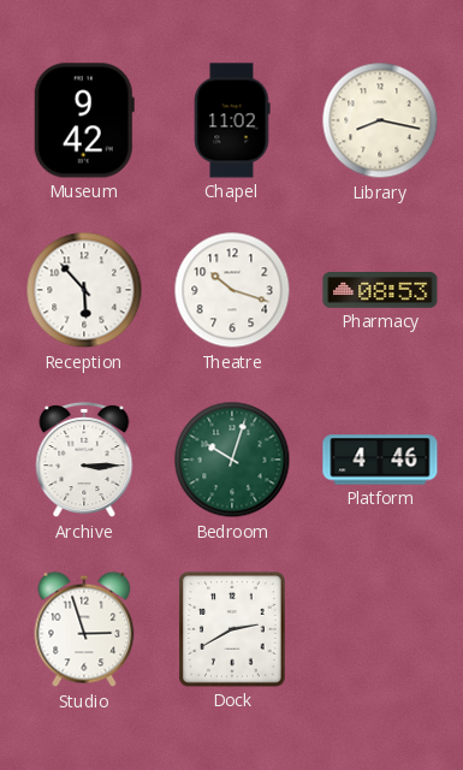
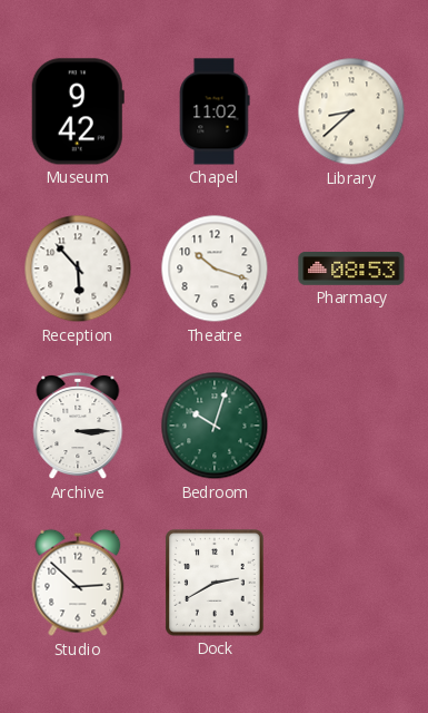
Library: 8:17 -> 8:38 (351, 111)
Platform: 4:46 -> none (380, 460)
Studio: 2:57 -> 2:52 (78, 583)
